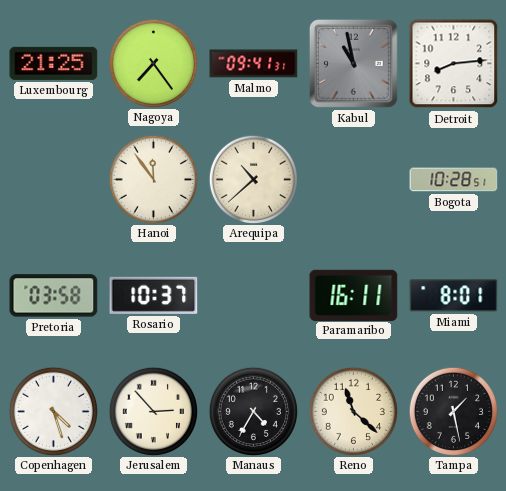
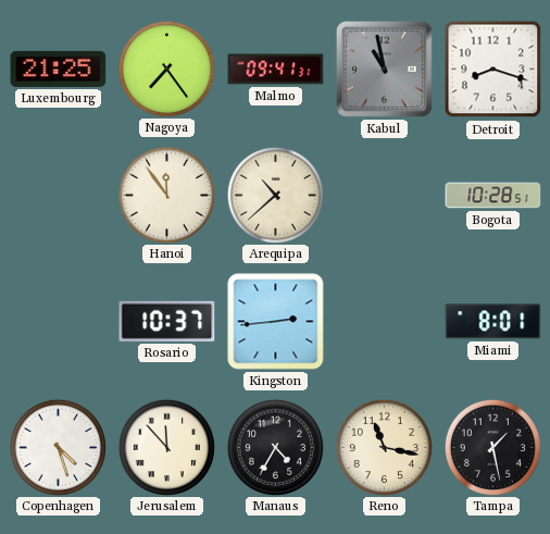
Detroit: 8:14 -> 8:18 (493, 70)
Pretoria: 03:58 -> none (54, 296)
Kingston: none -> 2:44 (276, 322)
Paramaribo: 16:11 -> none (354, 295)
Jerusalem: 2:53 -> 11:53 (166, 447)
Reno: 11:22 -> 11:17 (384, 447)
